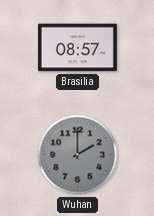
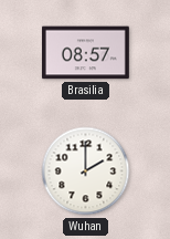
Wuhan dial: grey -> white (86, 172)
